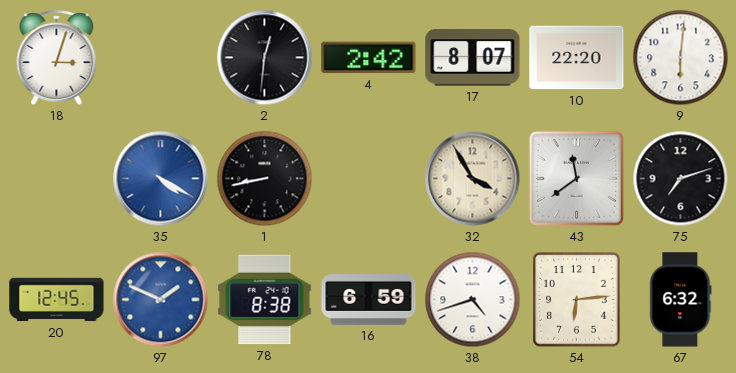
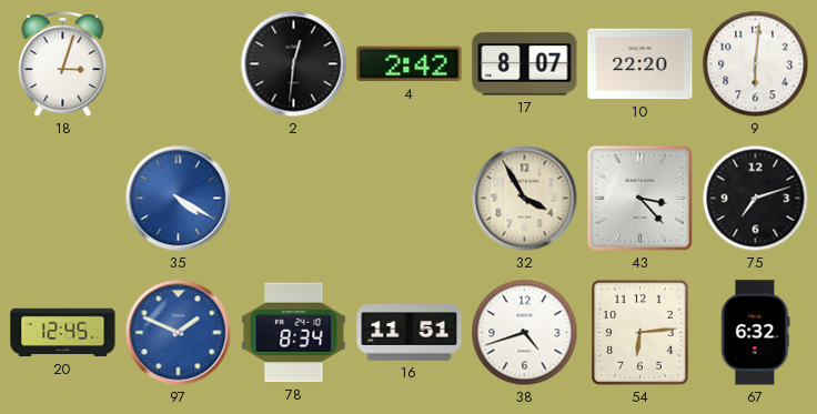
1: 8:43 -> none (265, 179)
43: 11:39 -> 3:23 (639, 198)
78: 8:38 -> 8:34 (294, 333)
16: 6:59 -> 11:51 (410, 333)
